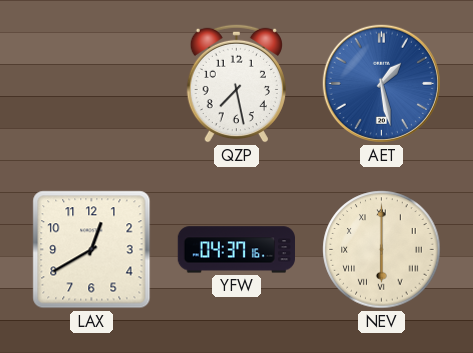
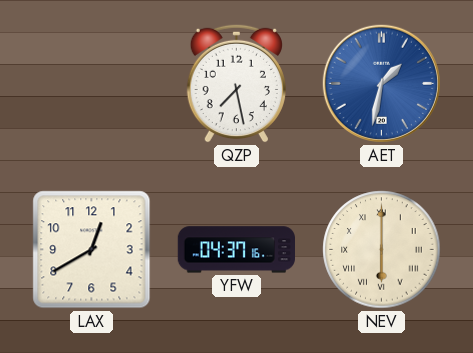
AET: 1:28 -> 1:32 (381, 83)
